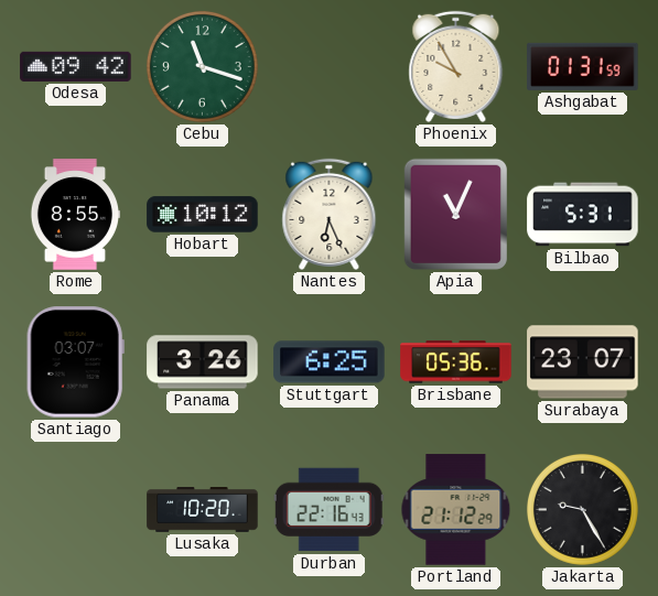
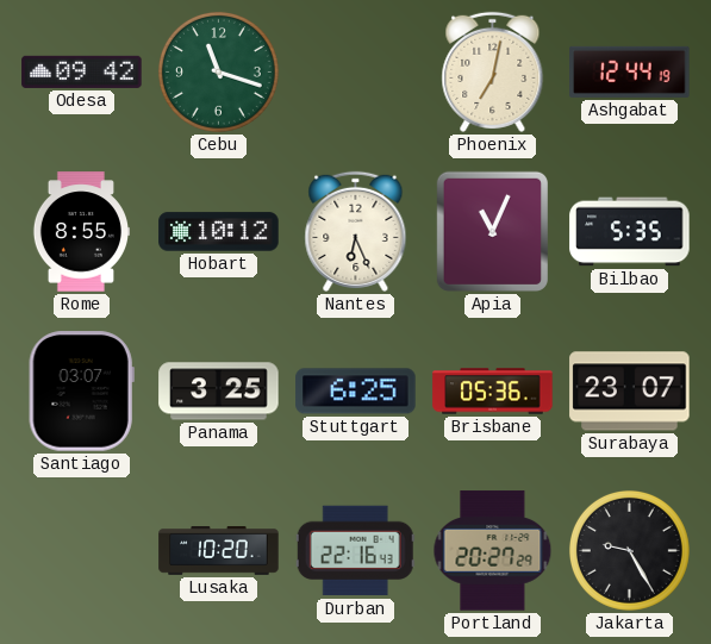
Phoenix: 9:55 -> 7:02 (493, 71)
Ashgabat: 01:31 -> 12:44 (630, 71)
Bilbao: 5:31 -> 5:35 (630, 232)
Panama: 3:26 -> 3:25 (219, 392)
Portland: 21:12 -> 20:27 (493, 551)
